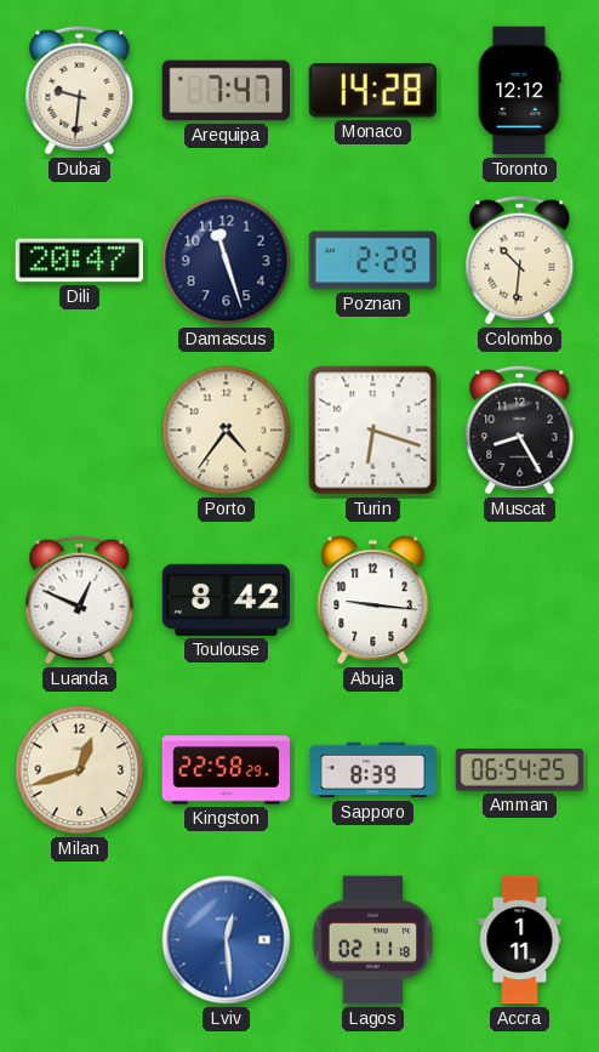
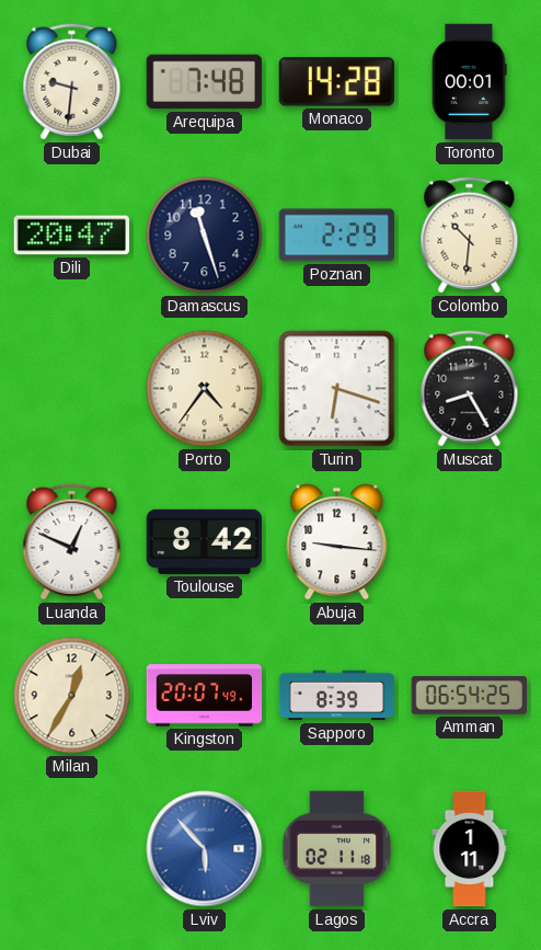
Arequipa: 7:47 -> 7:48 (204, 82)
Toronto: 12:12 -> 00:01 (470, 82)
Milan: 12:42 -> 12:35 (72, 696)
Kingston: 22:58 -> 20:07 (205, 696)
Lviv: 12:29 -> 5:53 (205, 849)
